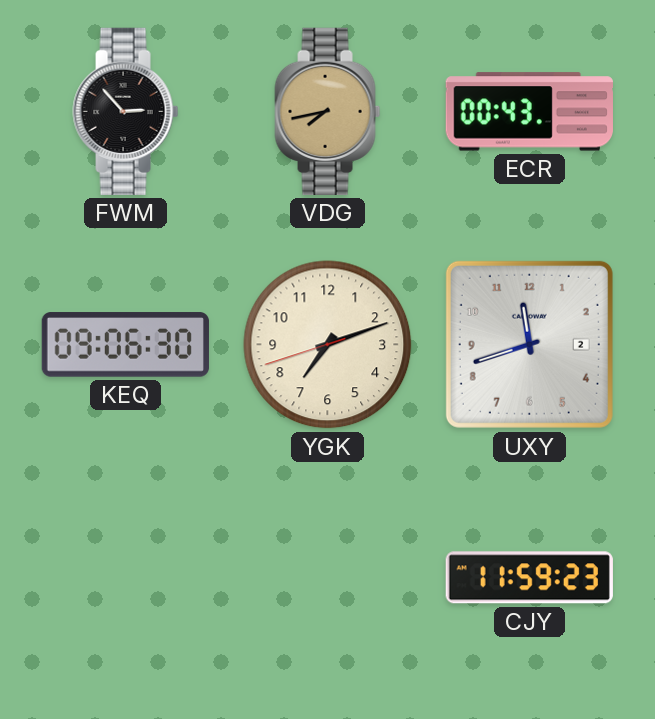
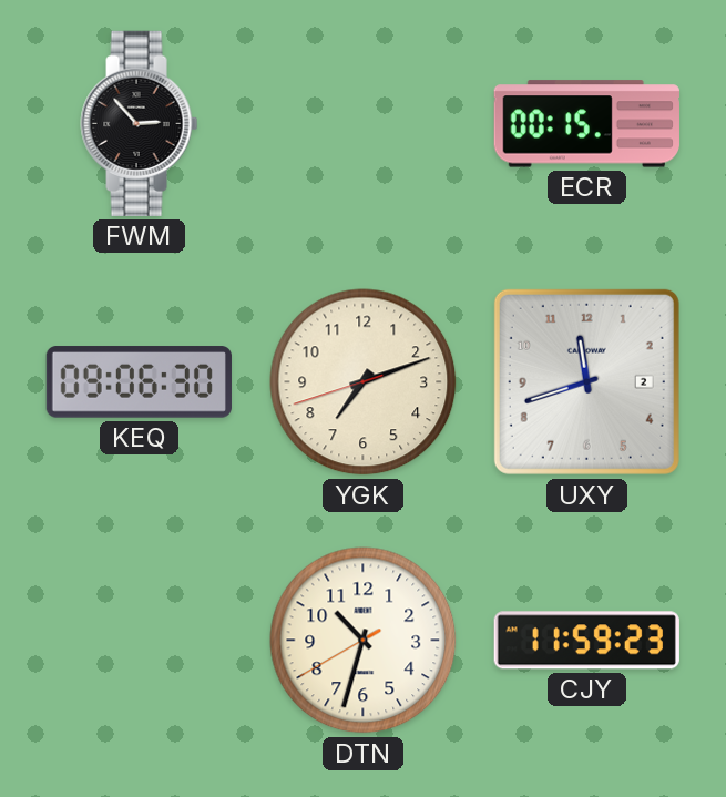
VDG: 7:43 -> none (328, 111)
ECR: 00:43 -> 00:15 (586, 124)
DTN: none -> 10:32 (364, 641)
